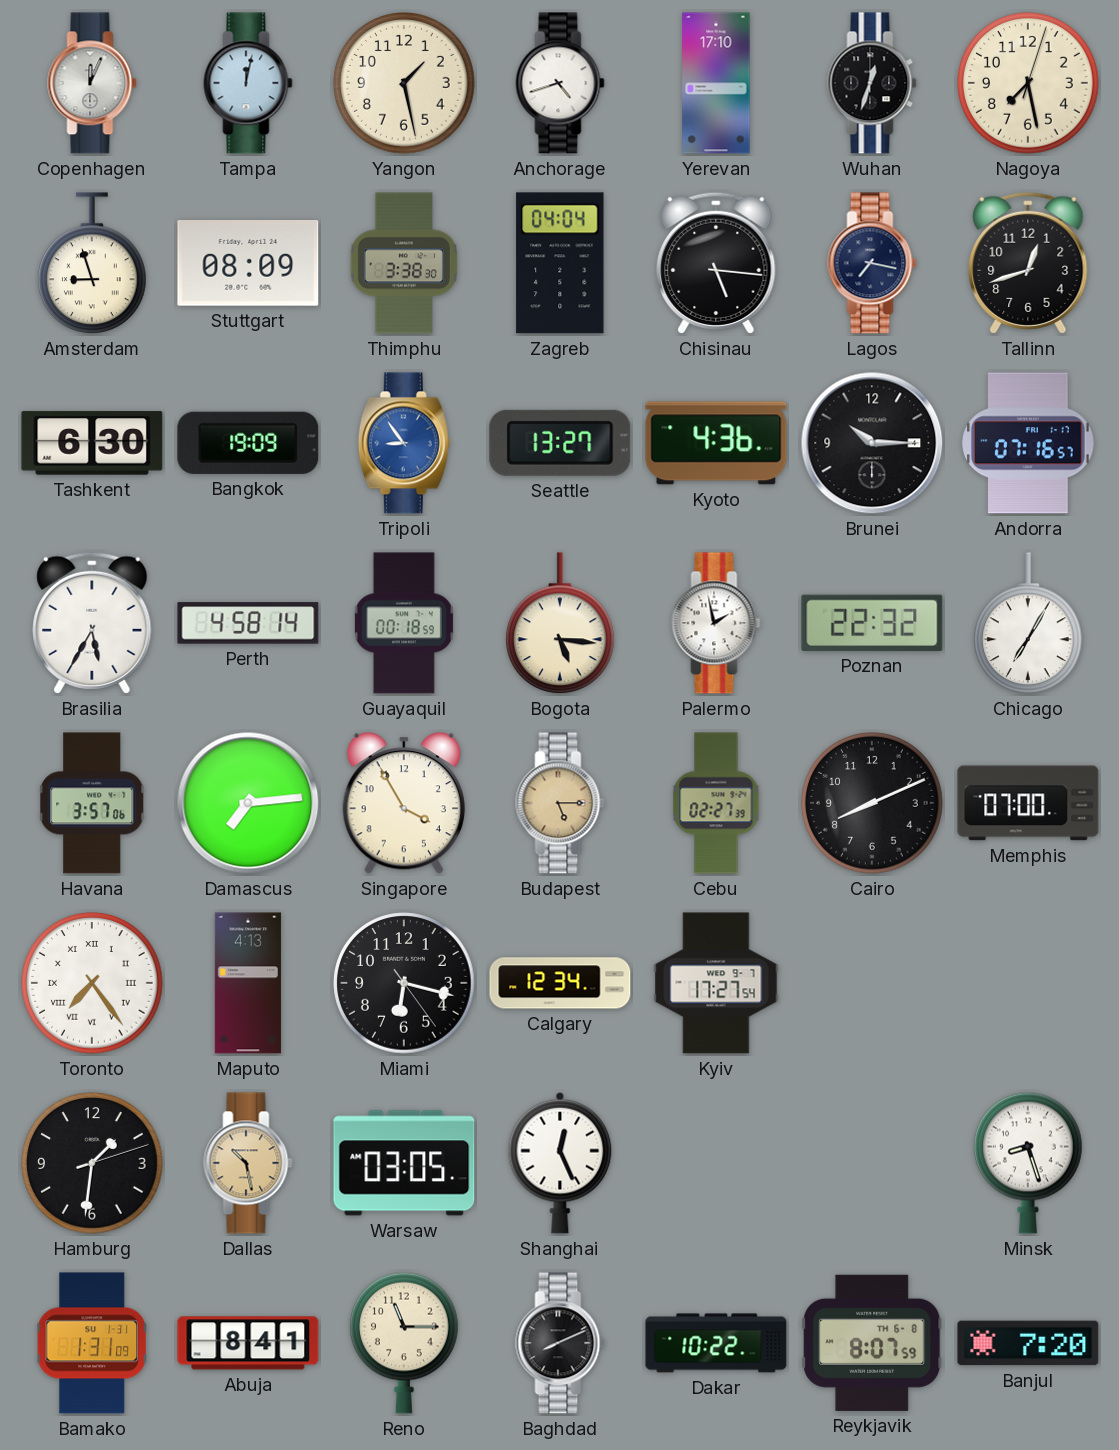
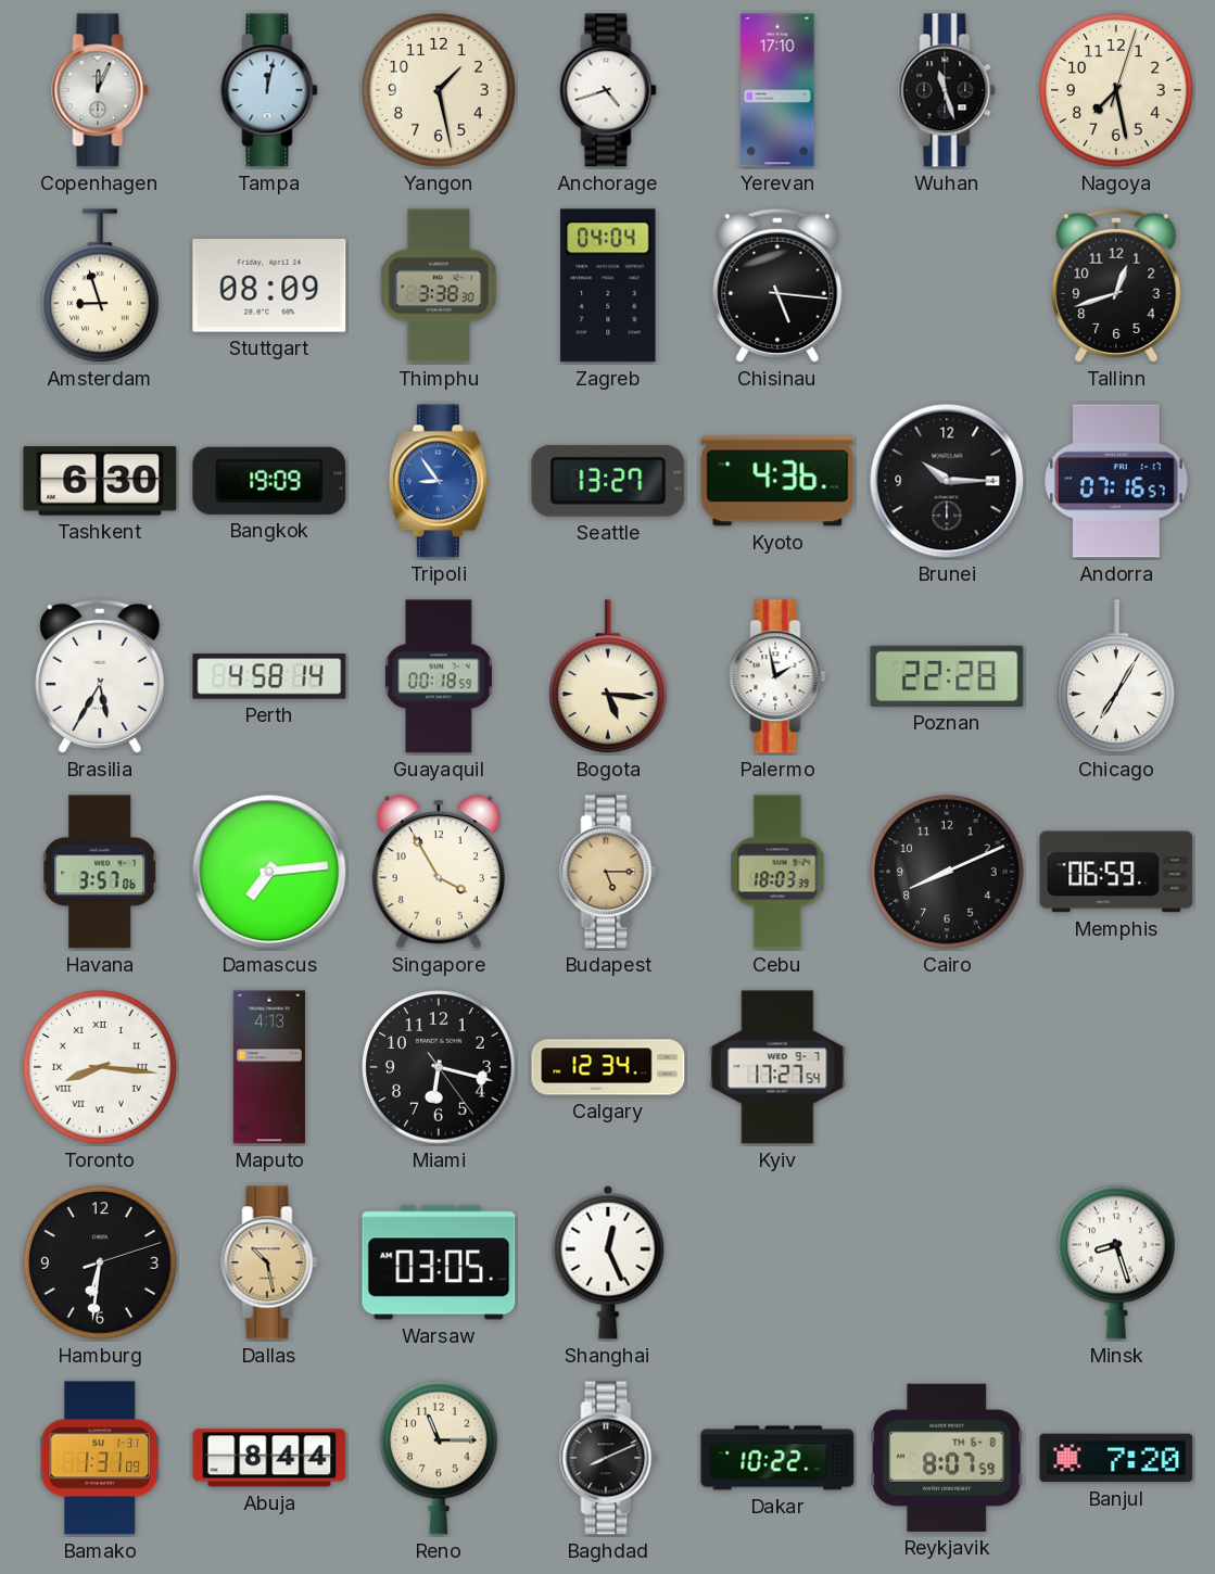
Wuhan: 12:33 -> 11:27 (947, 90)
Lagos: 7:17 -> none (872, 263)
Poznan: 22:32 -> 22:28 (947, 676)
Cebu: 02:27 -> 18:03 (777, 872)
Memphis: 07:00 -> 06:59 (1116, 872)
Toronto: 7:24 -> 8:16 (100, 1067)
Hamburg: 1:31 -> 6:31 (100, 1262)
Abuja: 8:41 -> 8:44 (269, 1458)
